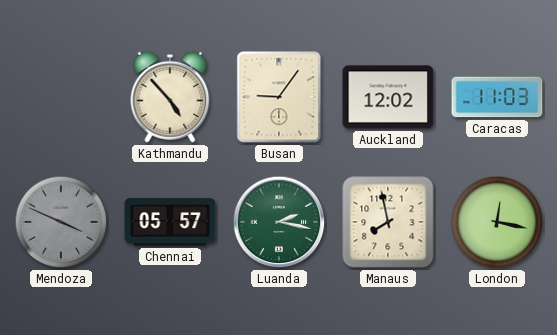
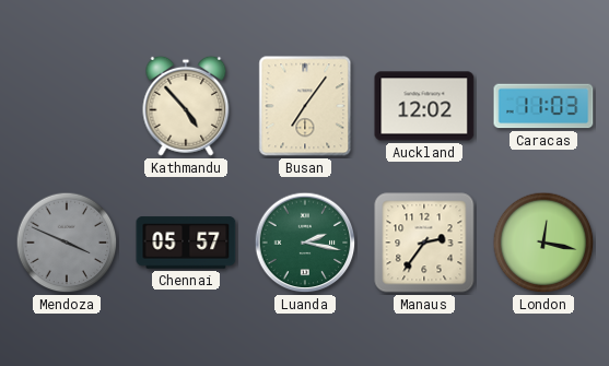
Busan: 9:06 -> 7:06 (305, 106)
Manaus: 7:58 -> 2:36 (424, 243)
